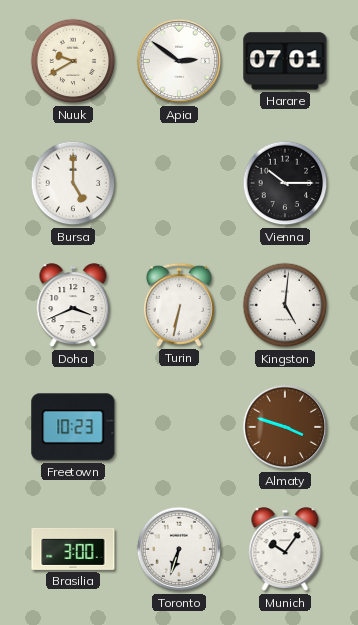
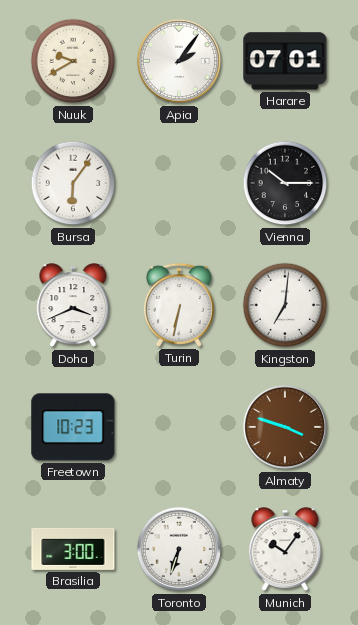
Apia: 2:51 -> 2:06 (179, 61)
Bursa: 5:00 -> 6:06 (73, 183)
Kingston: 5:01 -> 7:01 (285, 305)
